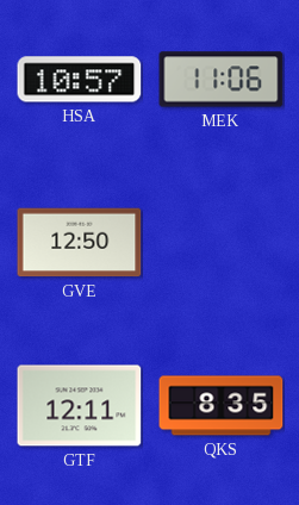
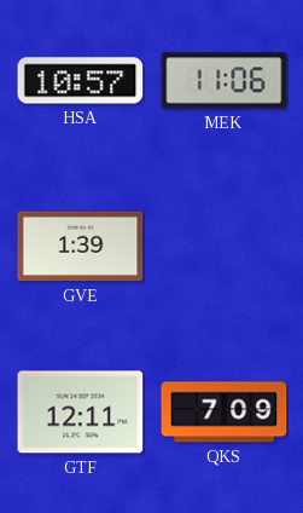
GVE: 12:50 -> 1:39 (81, 247)
QKS: 8:35 -> 7:09 (225, 413)
